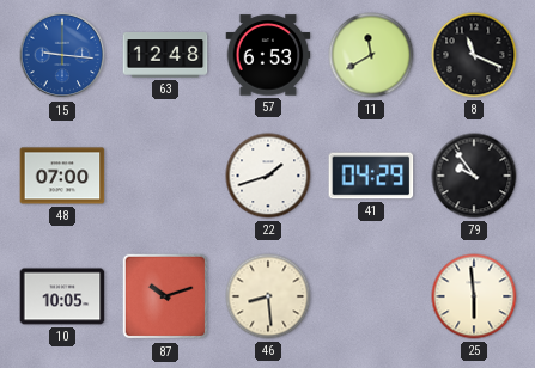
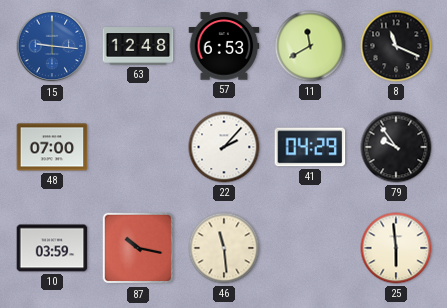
22: 1:42 -> 2:07 (224, 147)
10: 10:05 -> 03:59 (52, 248)
87: 10:12 -> 10:17 (138, 248)
46: 8:29 -> 11:29 (224, 248)
